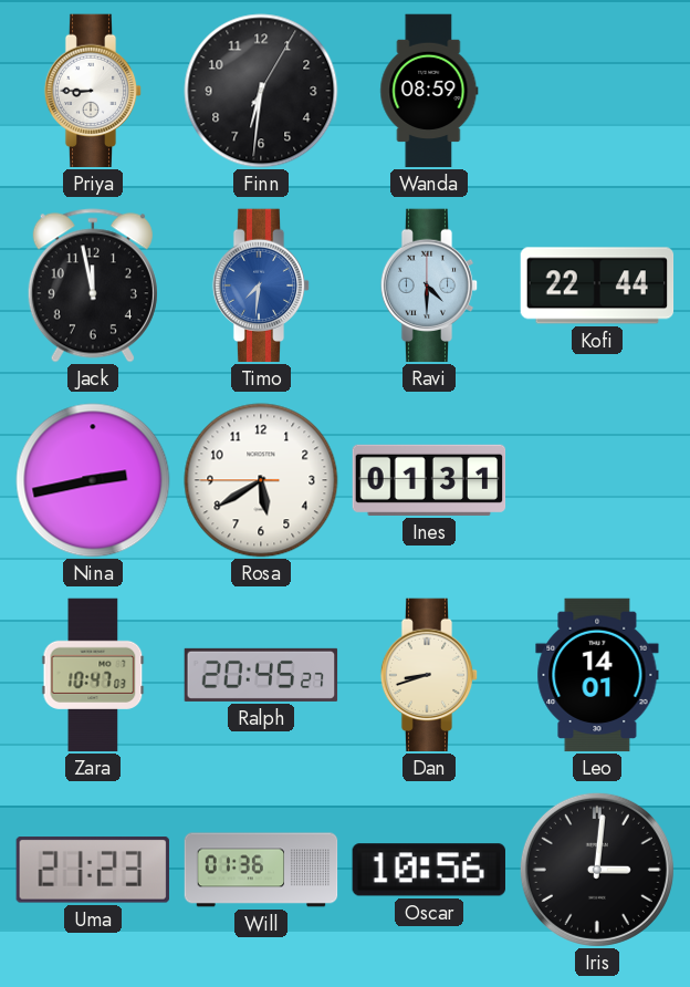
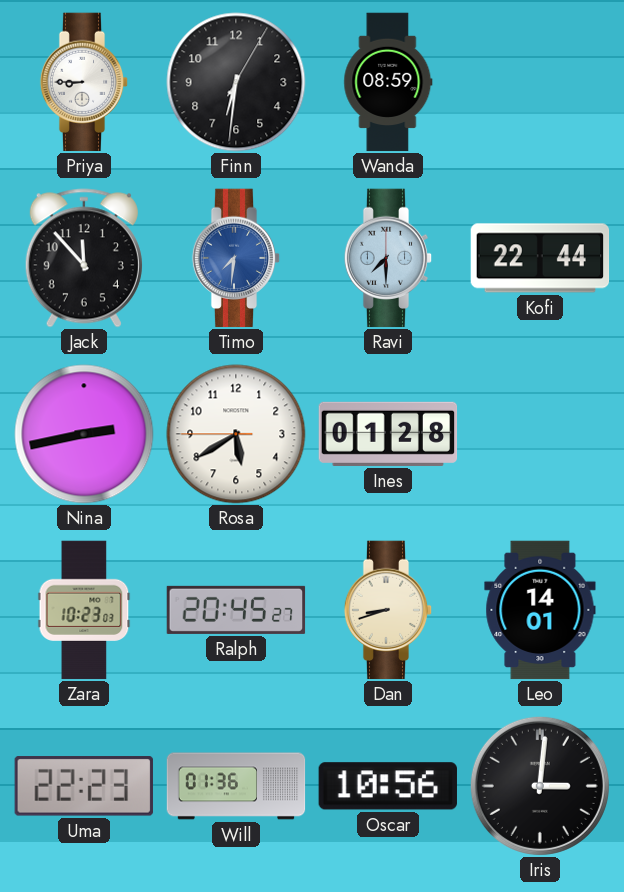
Jack: 11:58 -> 11:53 (84, 258)
Ravi: 4:30 -> 7:30 (388, 258)
Ines: 01:31 -> 01:28 (388, 434)
Zara: 10:47 -> 10:23 (84, 610)
Uma: 21:23 -> 22:23 (84, 786)
